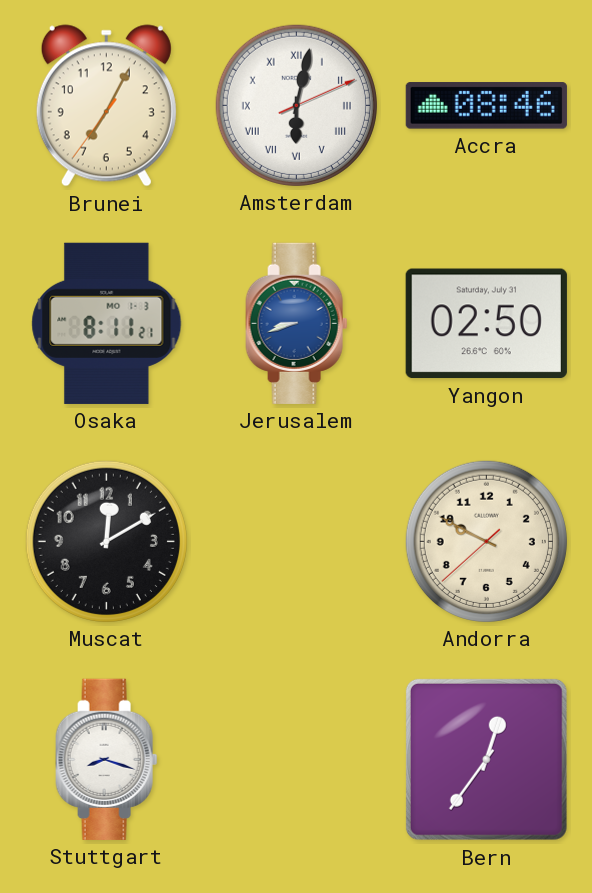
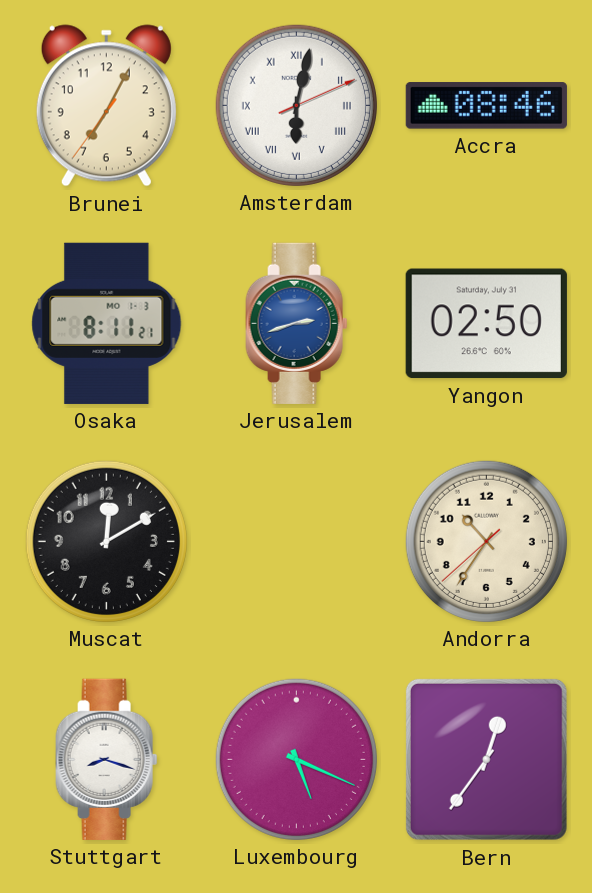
Jerusalem: 8:42 -> 2:42 (297, 323)
Andorra: 9:49 -> 10:35 (486, 541)
Luxembourg: none -> 5:19 (296, 759)
